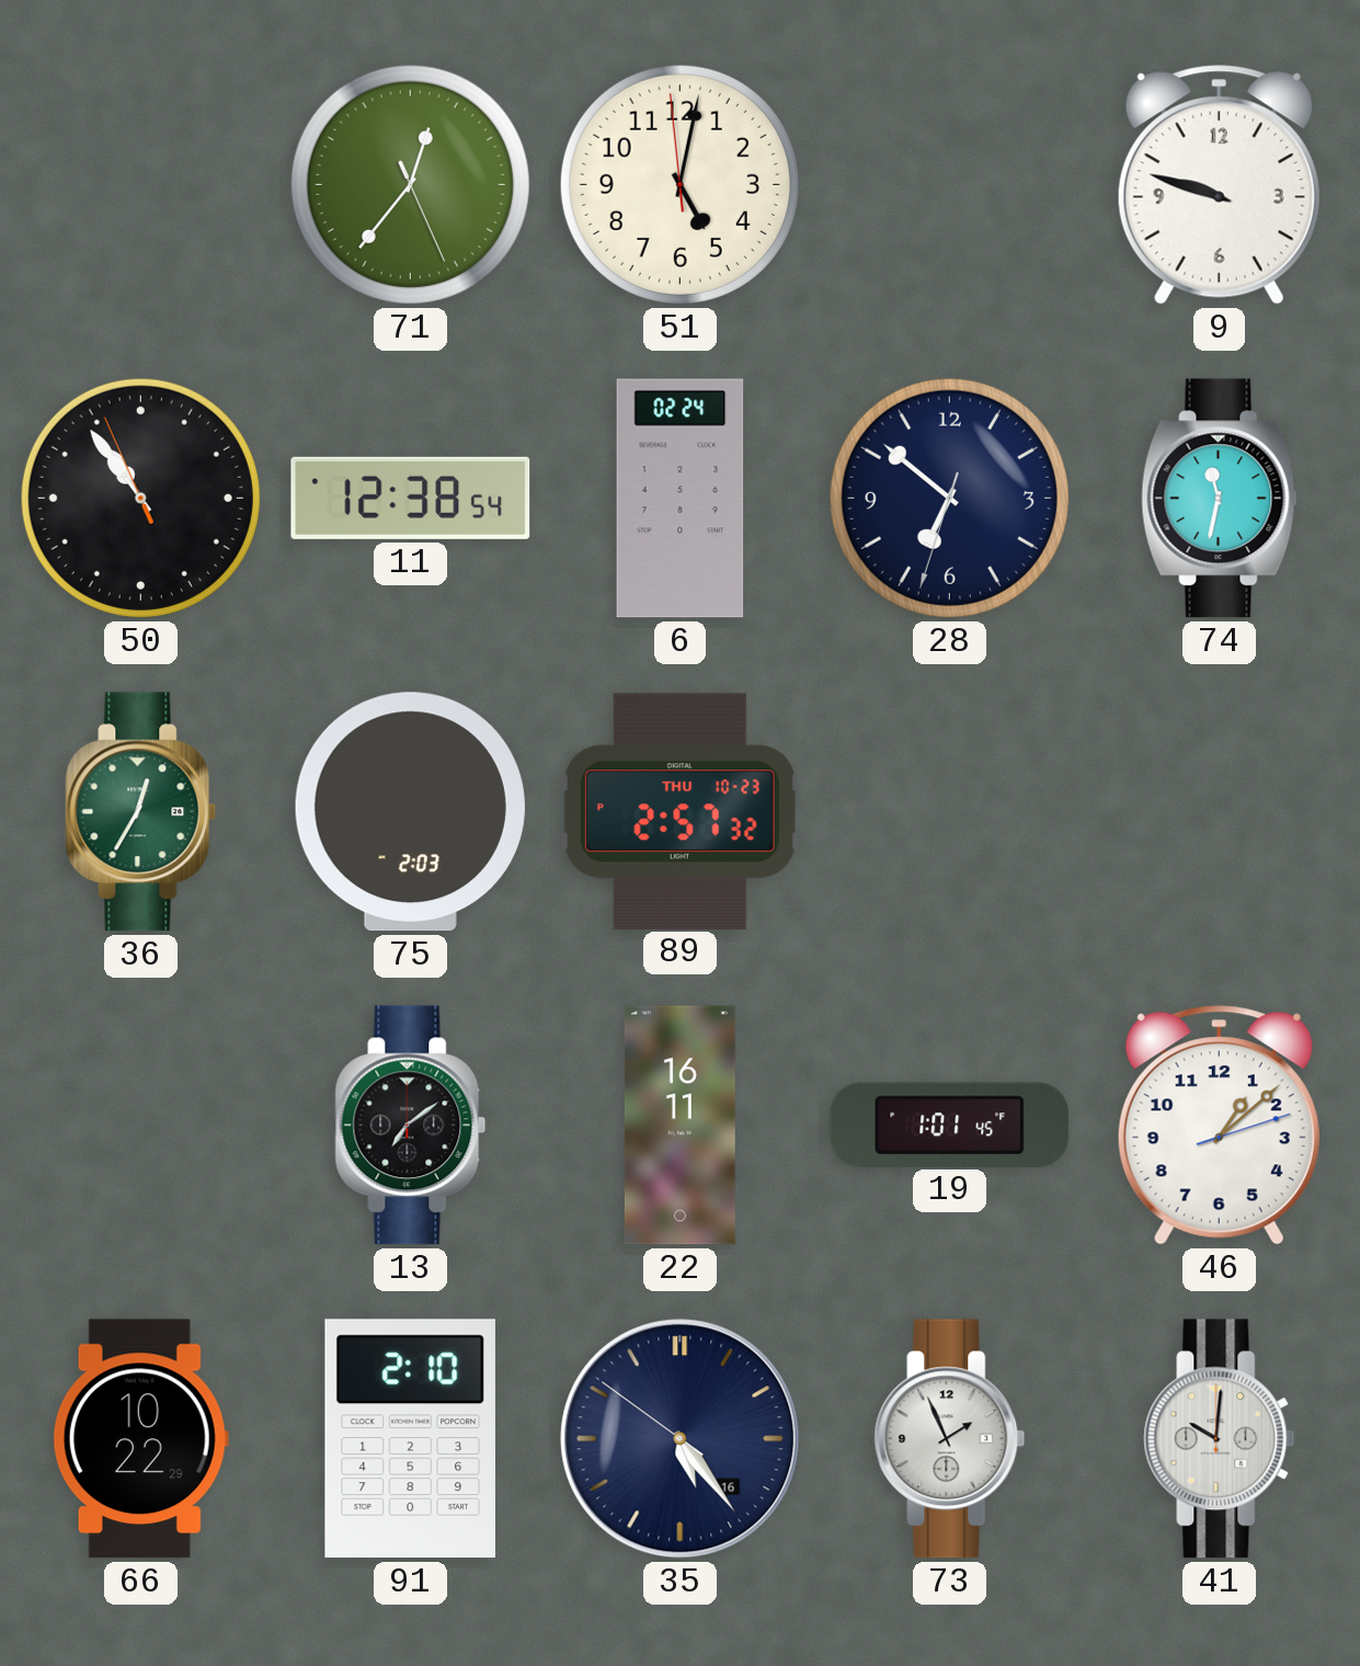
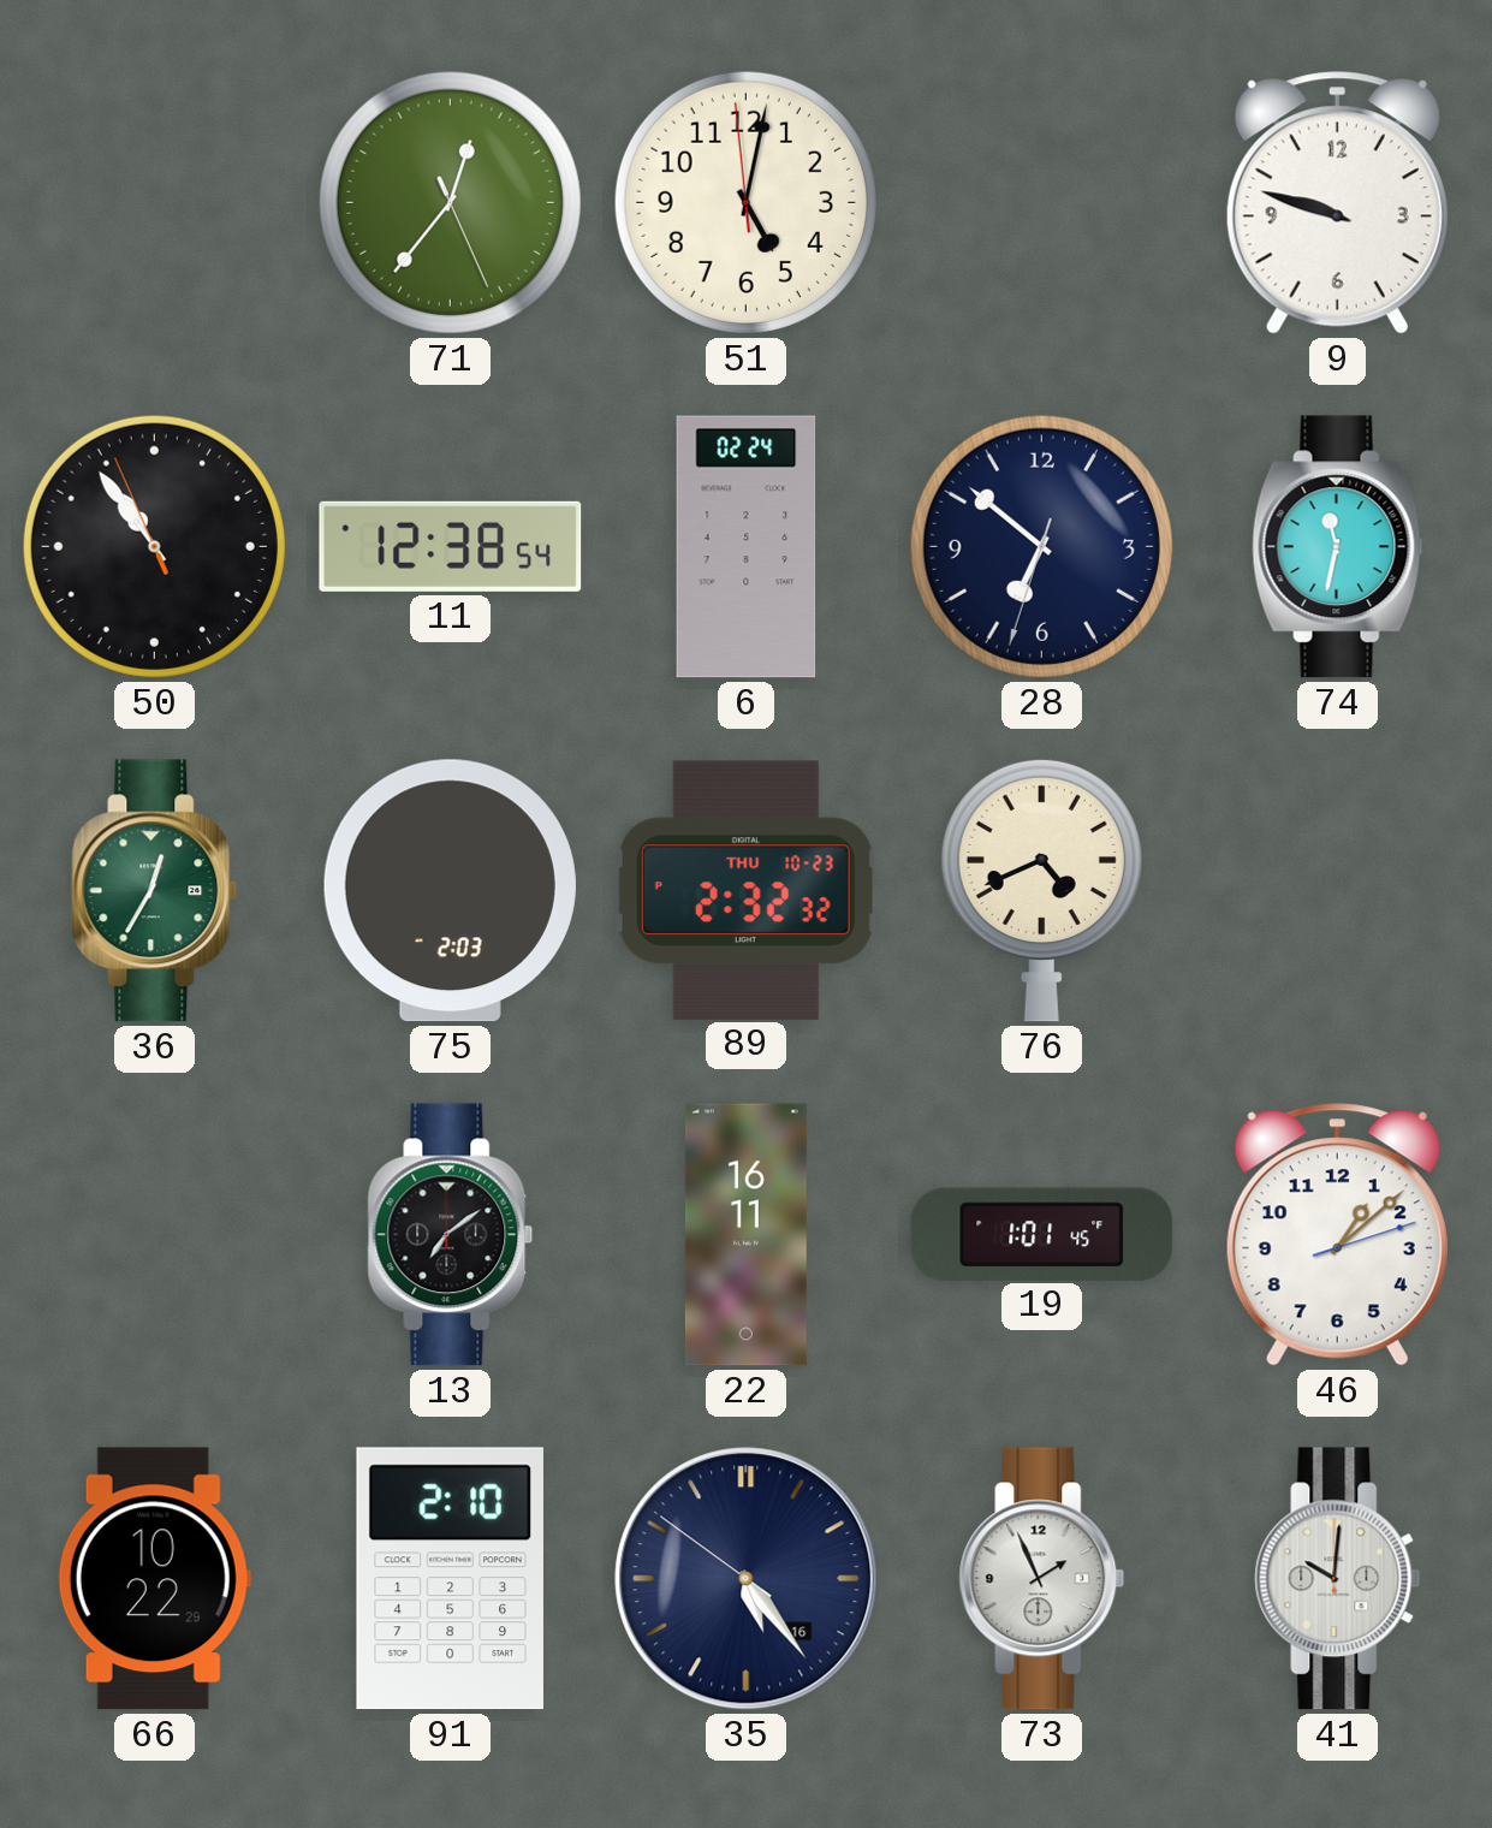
89: 2:57 -> 2:32 (745, 890)
76: none -> 4:41 (1041, 890)
